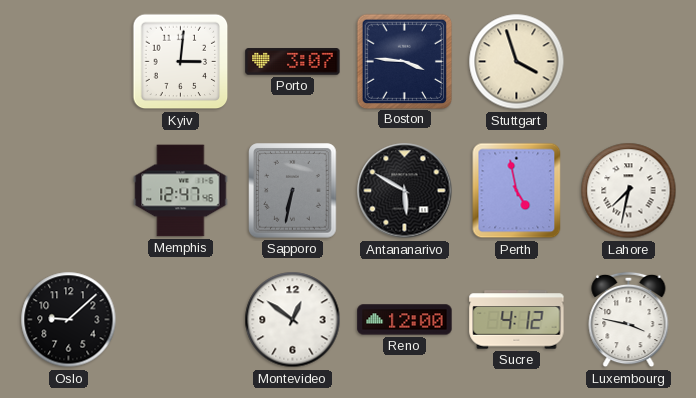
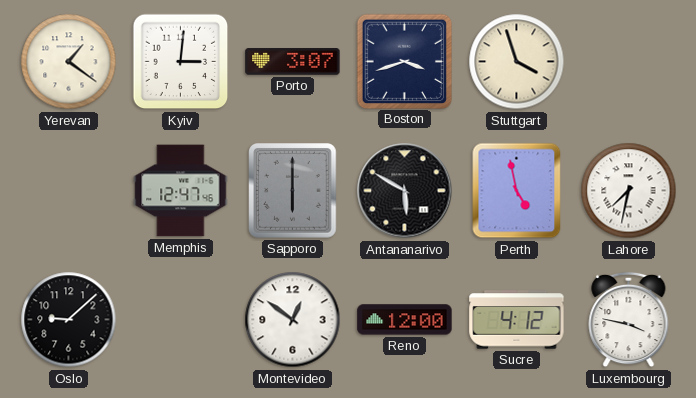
Yerevan: none -> 1:21 (69, 62)
Boston: 3:46 -> 3:42 (404, 61)
Sapporo: 6:32 -> 6:00 (293, 191)
